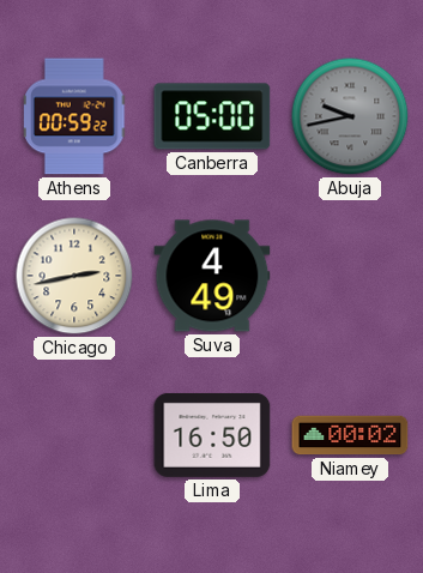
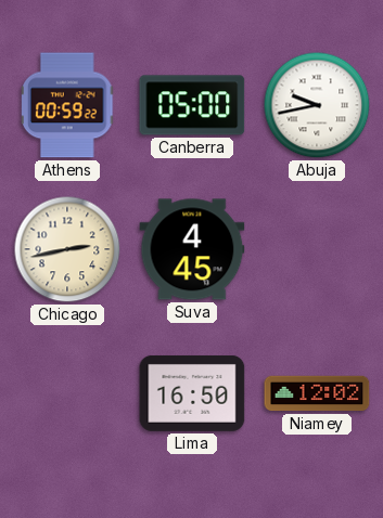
Abuja dial: grey -> white (317, 105)
Suva: 4:49 -> 4:45 (192, 249)
Niamey: 00:02 -> 12:02 (317, 393)
